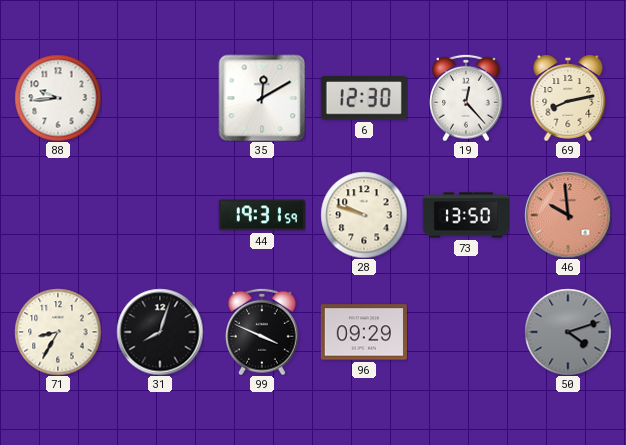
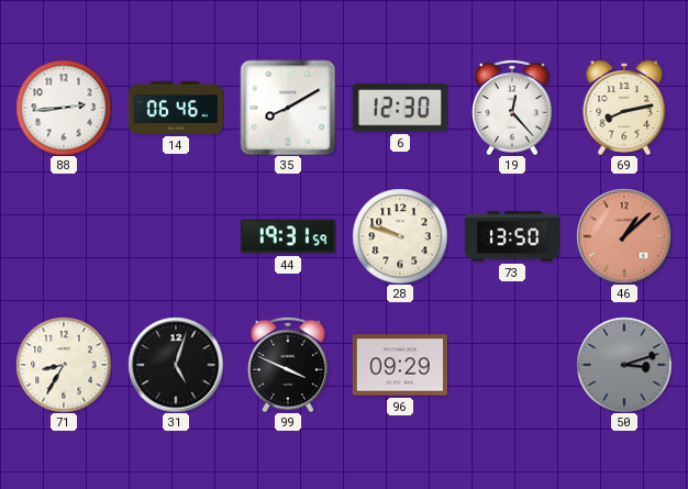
88: 9:44 -> 2:44 (64, 108)
14: none -> 06:46 (176, 108)
35: 12:10 -> 8:10 (288, 108)
46: 9:59 -> 1:08 (624, 236)
31: 8:03 -> 5:03 (176, 365)
50: 4:12 -> 3:12 (624, 365)
